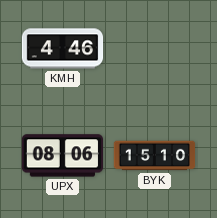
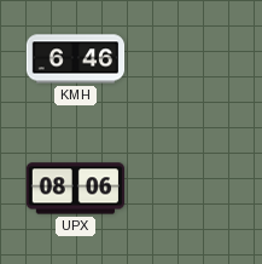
KMH: 4:46 -> 6:46 (76, 59)
BYK: 15:10 -> none (155, 156)
